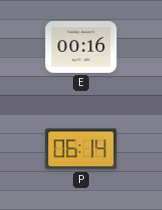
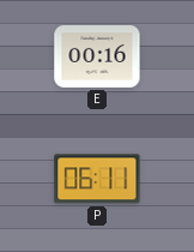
P: 06:14 -> 06:11 (97, 179)
